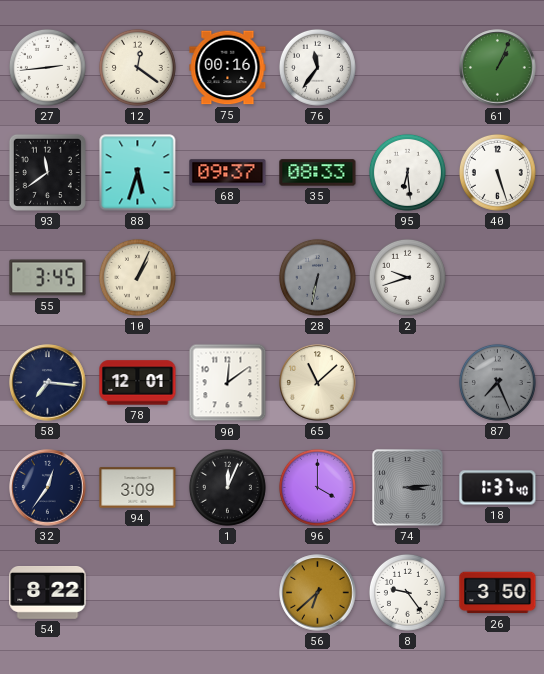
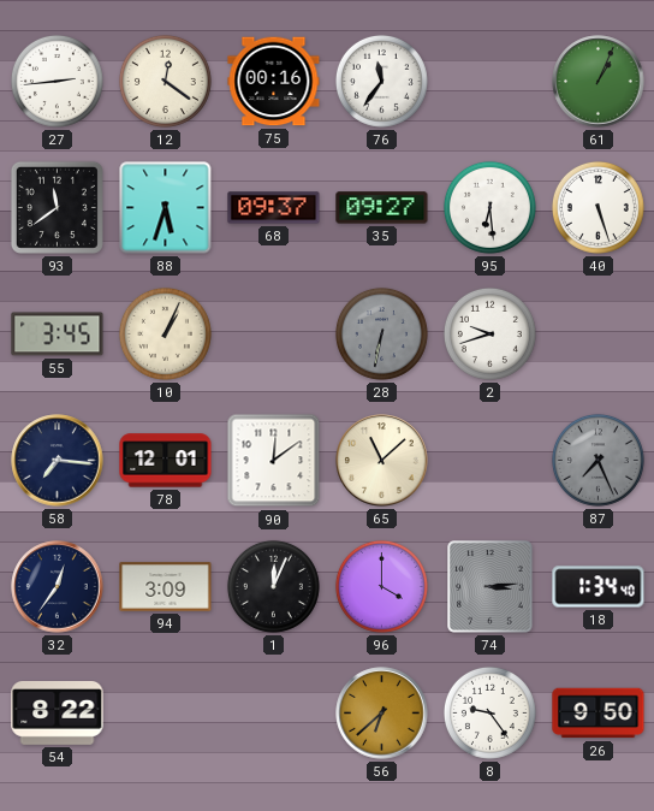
35: 08:33 -> 09:27 (382, 208)
18: 1:37 -> 1:34 (599, 587)
26: 3:50 -> 9:50 (599, 714)
